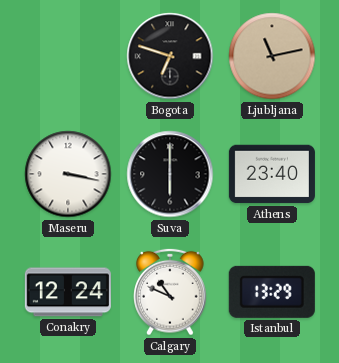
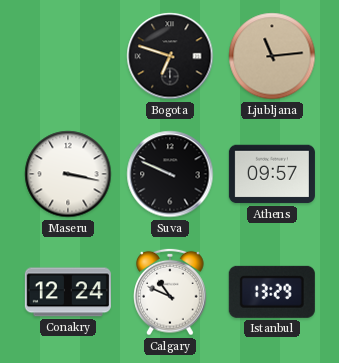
Ljubljana: 11:13 -> 11:14 (272, 56)
Suva: 6:00 -> 9:49 (170, 174)
Athens: 23:40 -> 09:57 (272, 174)
